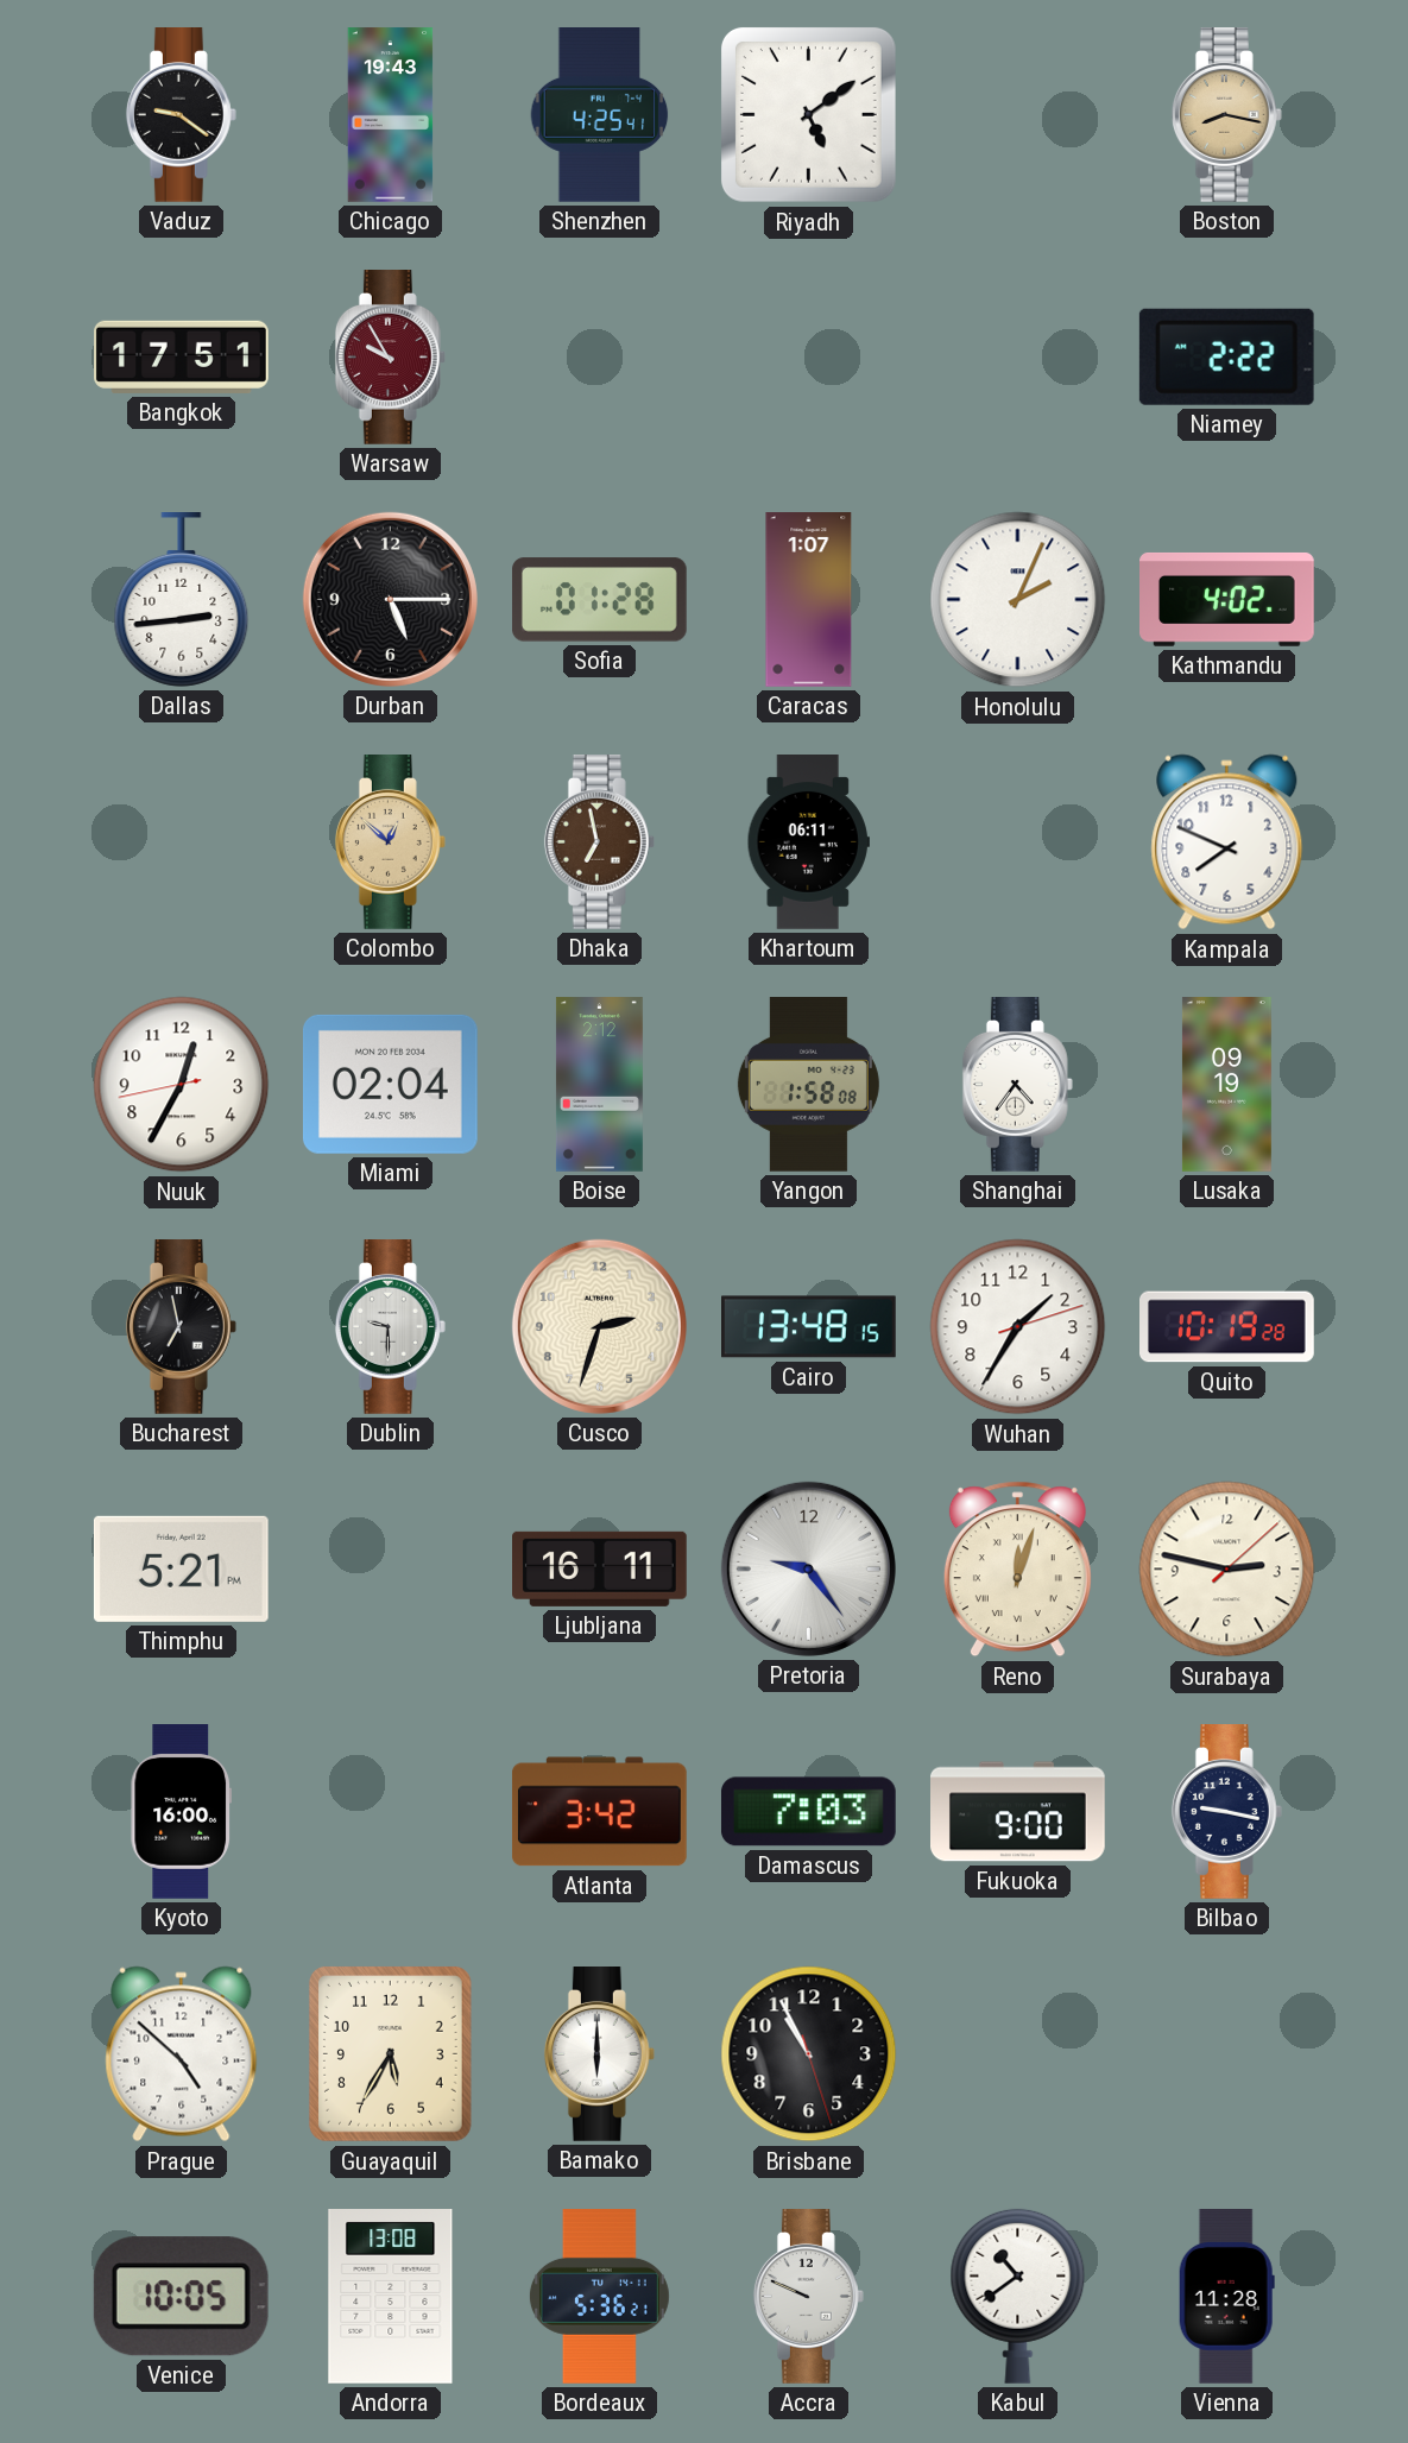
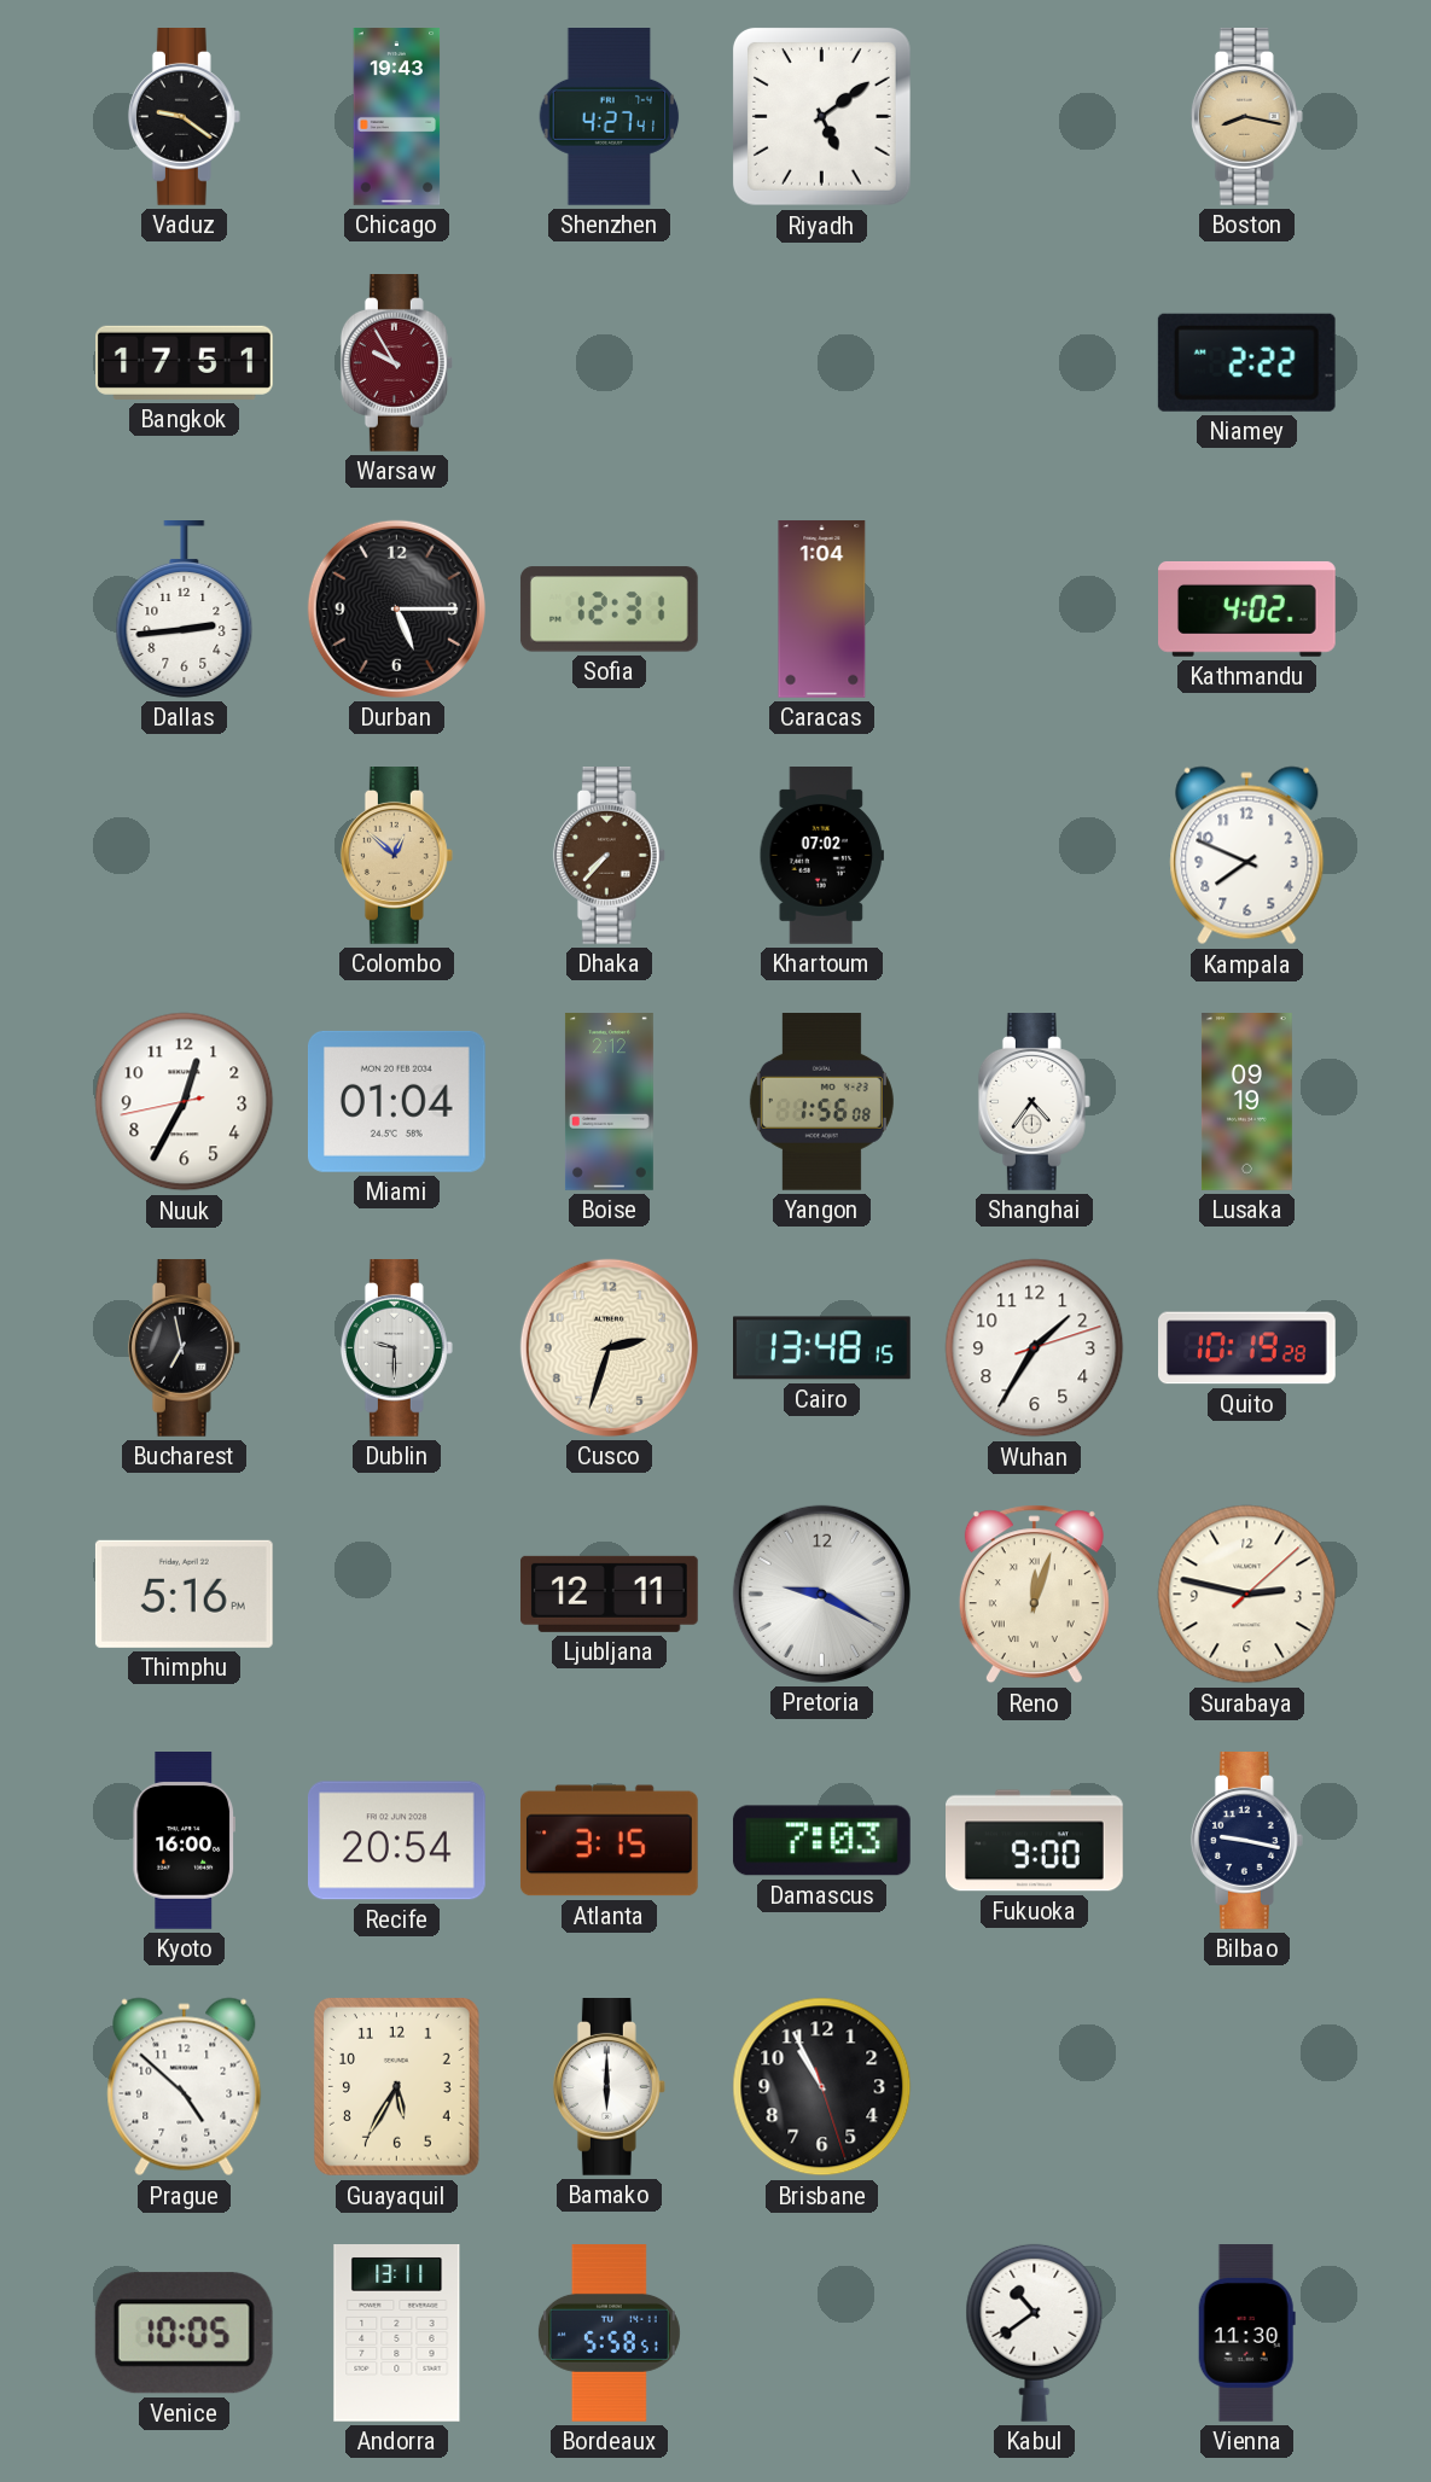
Shenzhen: 4:25 -> 4:27 (610, 117)
Sofia: 01:28 -> 12:31 (609, 610)
Caracas: 1:07 -> 1:04 (822, 610)
Honolulu: 2:04 -> none (1018, 600)
Dhaka: 6:58 -> 7:37 (609, 856)
Khartoum: 06:11 -> 07:02 (821, 856)
Miami: 02:04 -> 01:04 (396, 1101)
Yangon: 1:58 -> 1:56 (821, 1102)
Thimphu: 5:21 -> 5:16 (184, 1594)
Ljubljana: 16:11 -> 12:11 (610, 1594)
Pretoria: 9:24 -> 9:20 (821, 1594)
Recife: none -> 20:54 (397, 1841)
Atlanta: 3:42 -> 3:15 (609, 1841)
Andorra: 13:08 -> 13:11 (397, 2334)
Bordeaux: 5:36 -> 5:58 (609, 2334)
Accra: 9:49 -> none (808, 2297)
Vienna: 11:28 -> 11:30 (1246, 2334)
